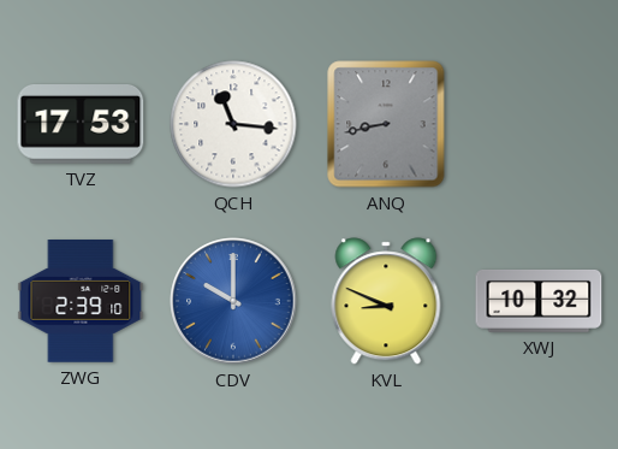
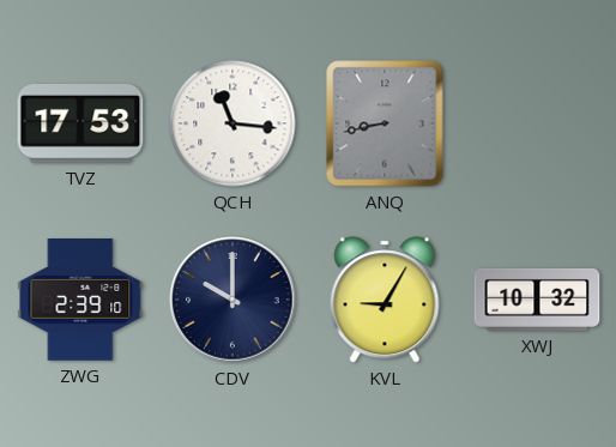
CDV dial: blue -> navy (232, 300)
KVL: 8:49 -> 9:05 (385, 300)
